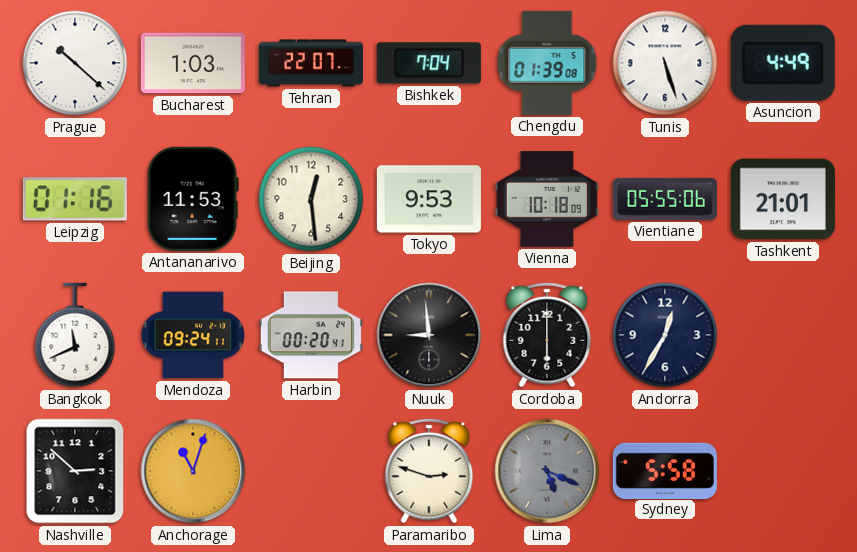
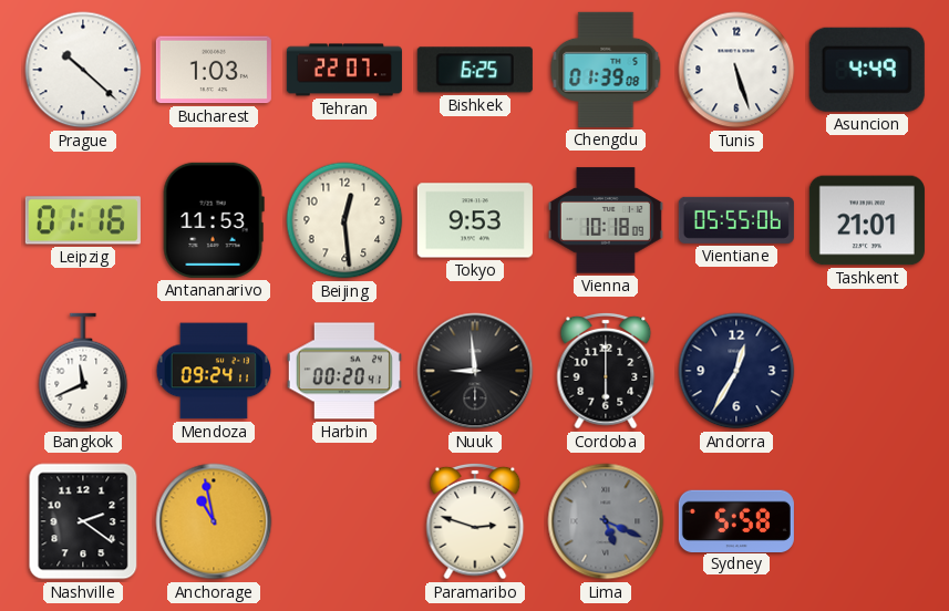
Bishkek: 7:04 -> 6:25 (475, 70)
Nashville: 2:52 -> 2:21 (83, 521)
Anchorage: 11:03 -> 10:58 (214, 521)
